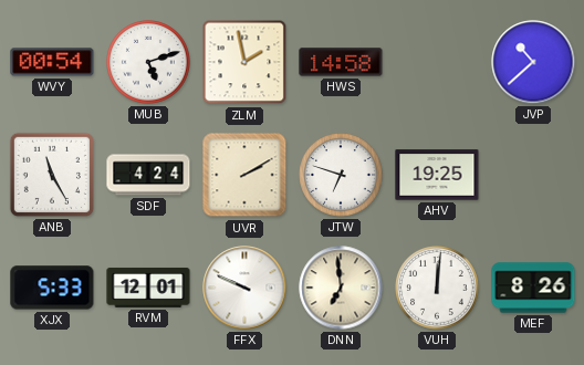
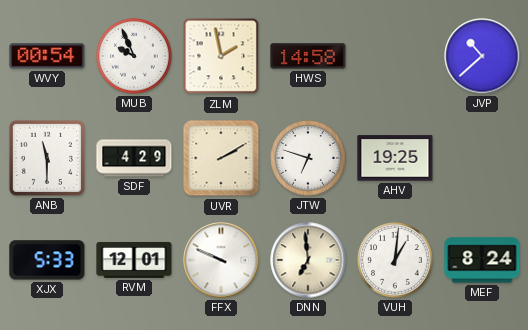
MUB: 5:12 -> 9:56 (134, 56)
ANB: 11:25 -> 11:30 (47, 158)
SDF: 4:24 -> 4:29 (134, 158)
VUH: 12:01 -> 1:01 (395, 260)
MEF: 8:26 -> 8:24 (482, 260)
